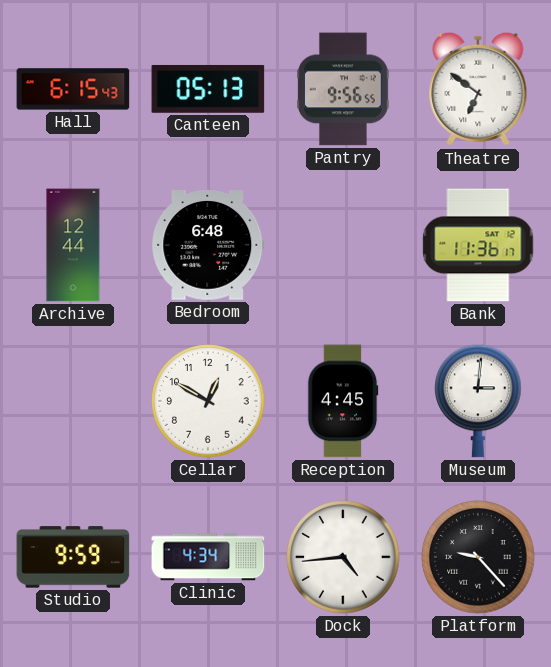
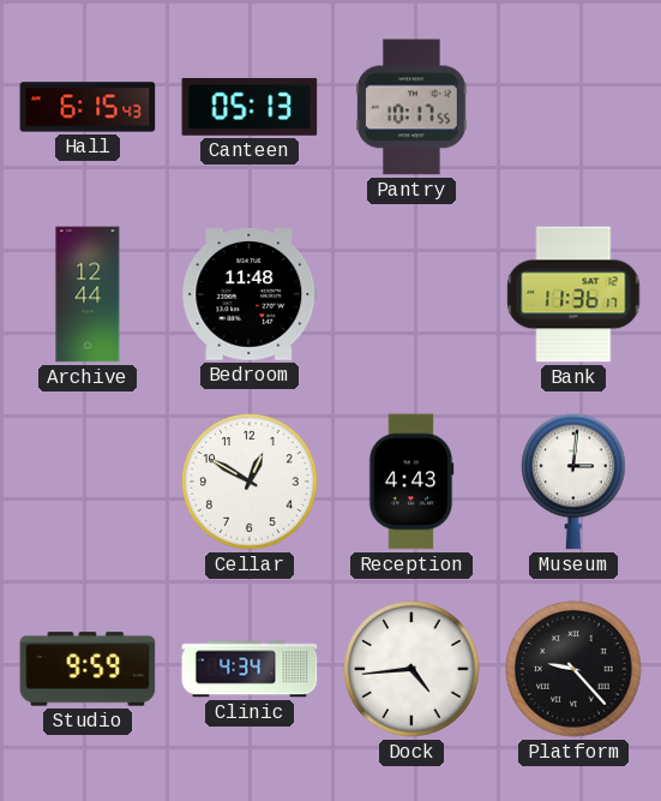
Pantry: 9:56 -> 10:17 (411, 107)
Theatre: 6:51 -> none (478, 89)
Bedroom: 6:48 -> 11:48 (250, 294)
Reception: 4:45 -> 4:43 (411, 482)
